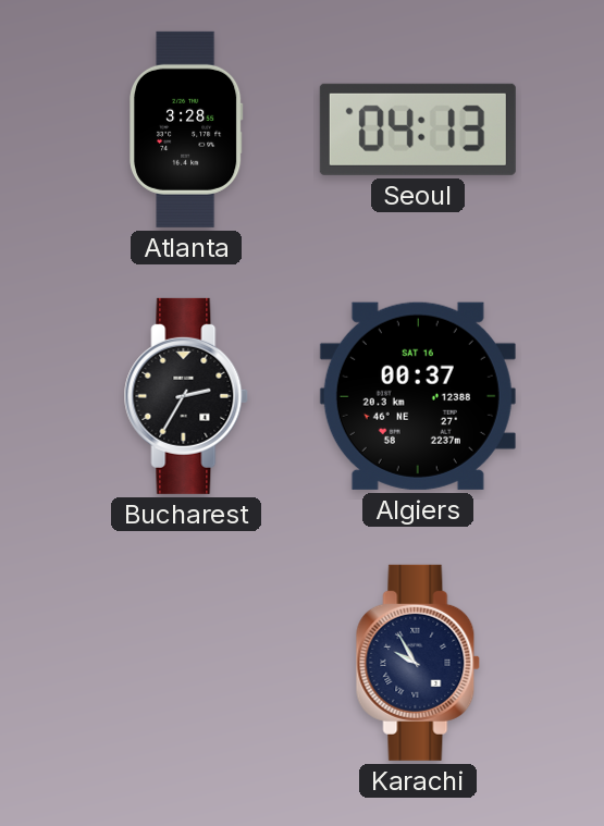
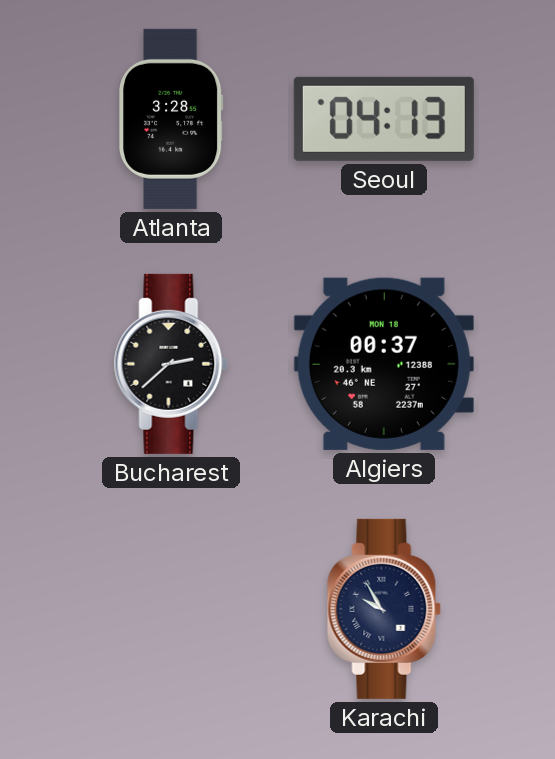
Bucharest: 2:35 -> 2:38 (171, 364)
Algiers date: SAT 16 -> MON 18 (384, 364)
